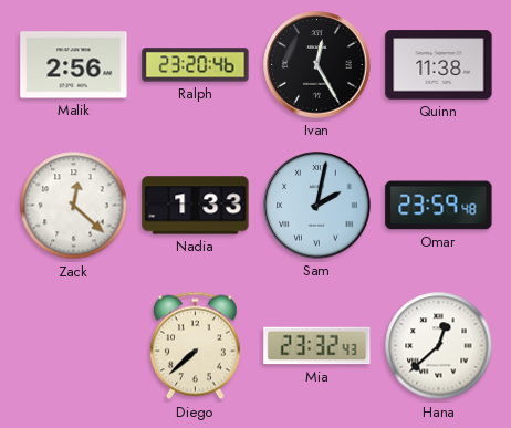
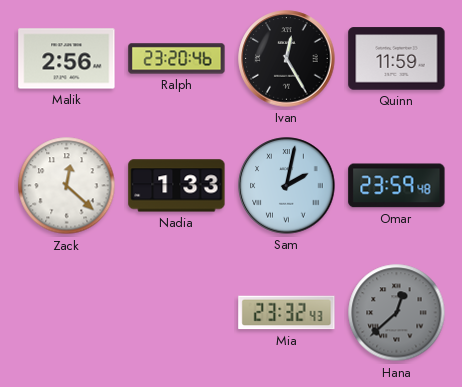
Quinn: 11:38 -> 11:59 (397, 59)
Diego: 7:38 -> none (195, 346)
Hana dial: white -> grey (397, 313)
